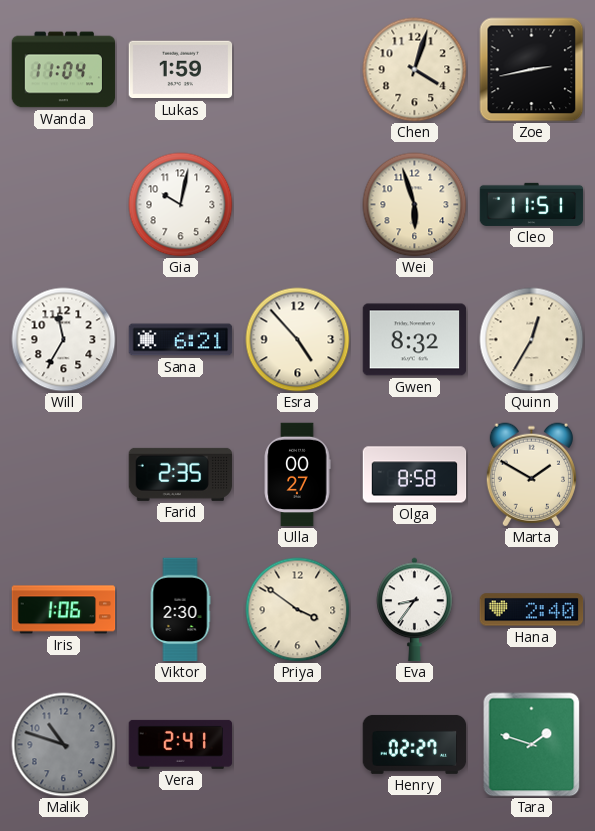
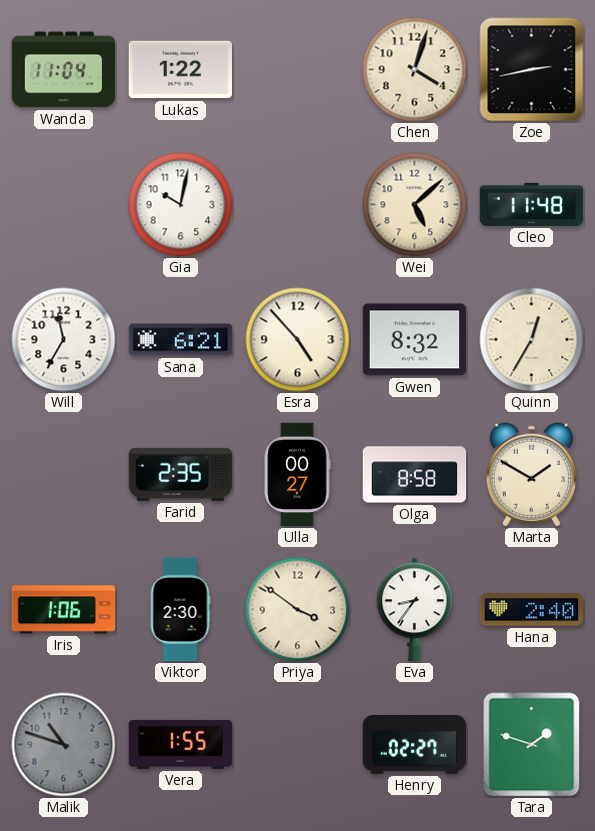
Lukas: 1:59 -> 1:22 (181, 70)
Wei: 5:57 -> 5:08 (415, 205)
Cleo: 11:51 -> 11:48 (532, 204)
Vera: 2:41 -> 1:55 (181, 744)
